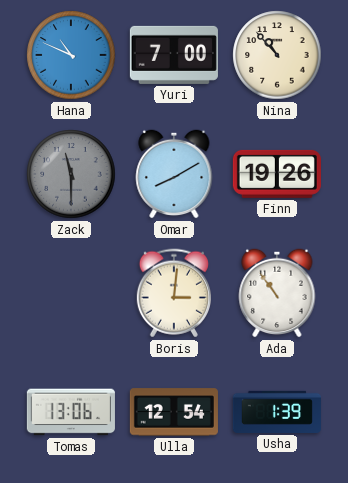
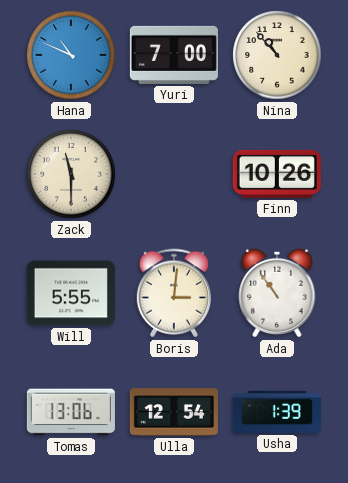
Zack dial: grey -> cream (71, 174)
Omar: 8:10 -> none (174, 174)
Finn: 19:26 -> 10:26 (277, 174)
Will: none -> 5:55 (71, 293)
